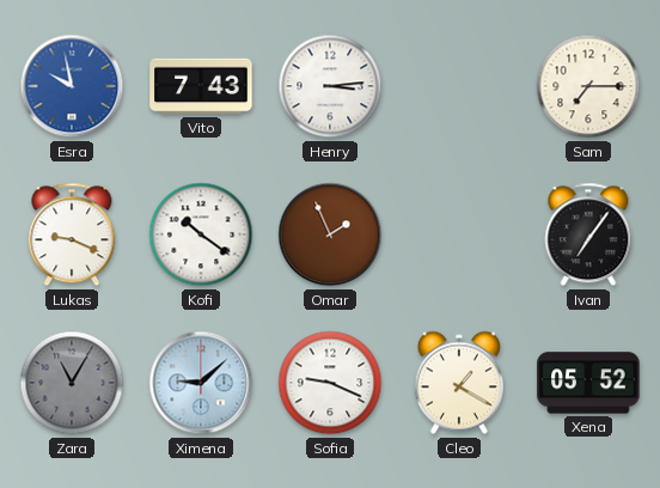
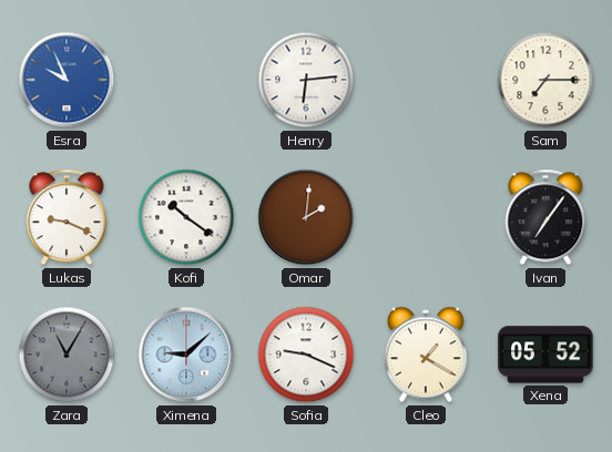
Esra: 9:58 -> 9:56 (67, 80)
Vito: 7:43 -> none (201, 86)
Henry: 3:14 -> 6:14 (306, 80)
Omar: 1:56 -> 2:01 (306, 217)
